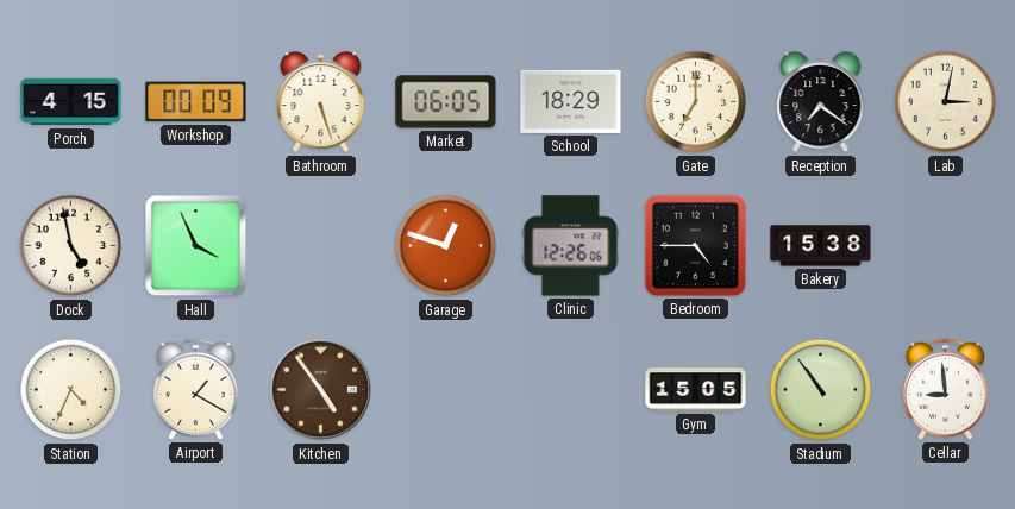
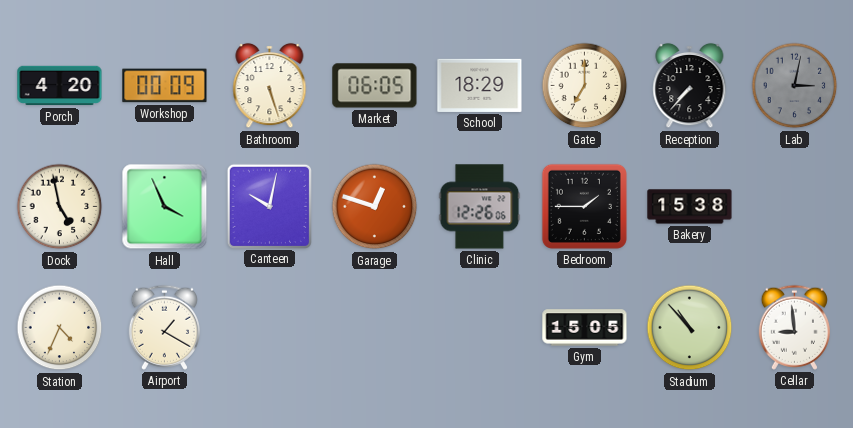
Porch: 4:15 -> 4:20 (60, 86)
Reception: 7:21 -> 7:37 (690, 86)
Lab dial: cream -> grey (795, 86)
Canteen: none -> 10:02 (269, 206)
Bedroom: 4:45 -> 1:45 (584, 206)
Kitchen: 4:54 -> none (321, 390)
Stadium: 10:54 -> 10:53 (690, 328)
